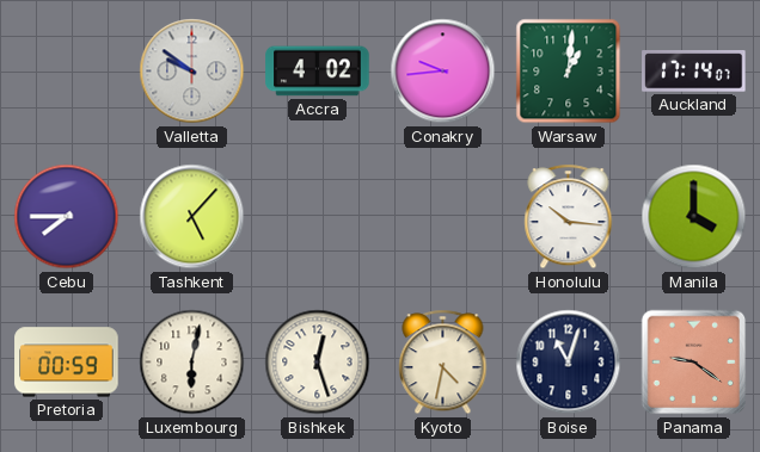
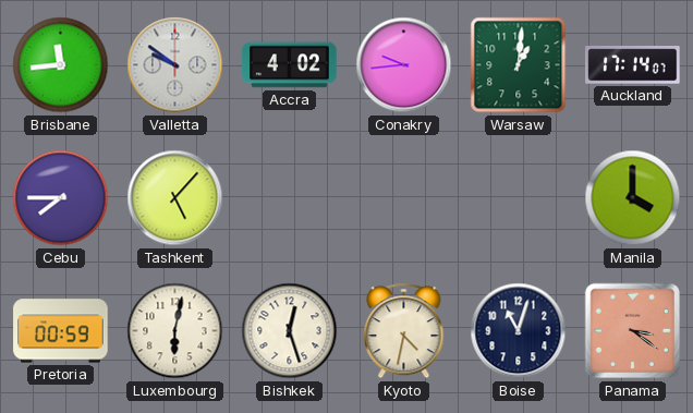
Brisbane: none -> 11:44 (61, 65)
Honolulu: 10:16 -> none (569, 217)
Panama: 9:21 -> 3:21 (633, 331)
